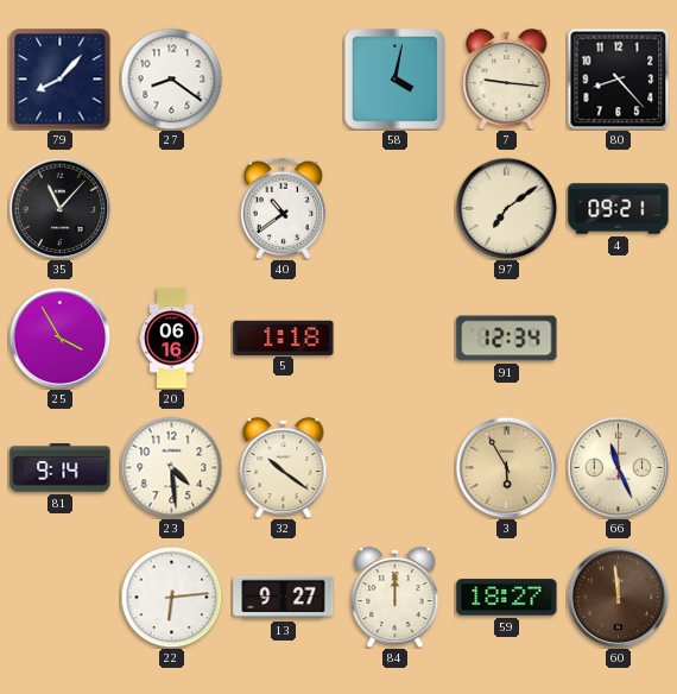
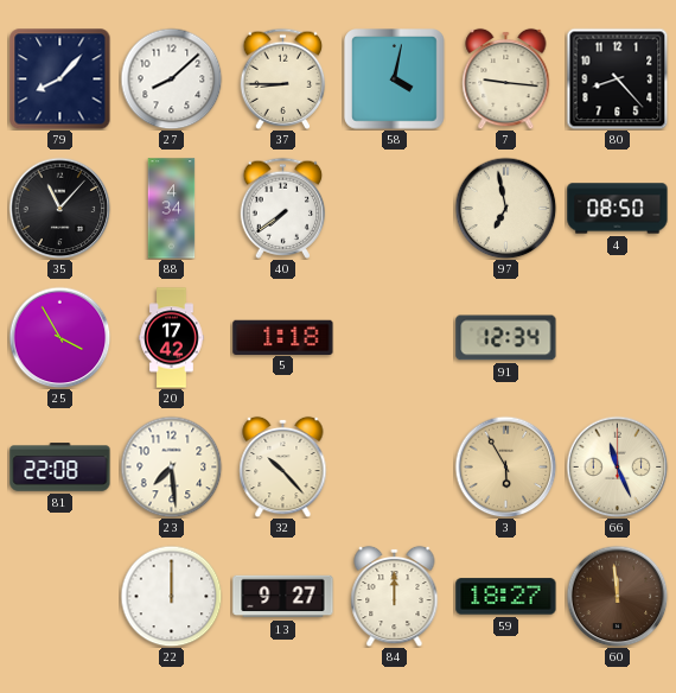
27: 8:21 -> 8:08 (171, 78)
37: none -> 8:45 (283, 78)
88: none -> 4:34 (172, 209)
40: 10:39 -> 7:39 (283, 208)
97: 7:09 -> 6:58 (505, 208)
4: 09:21 -> 08:50 (618, 209)
20: 06:16 -> 17:42 (172, 338)
81: 9:14 -> 22:08 (60, 468)
23: 4:29 -> 7:29 (171, 466)
32: 10:21 -> 10:23 (283, 466)
22: 6:14 -> 12:00 (171, 596)
